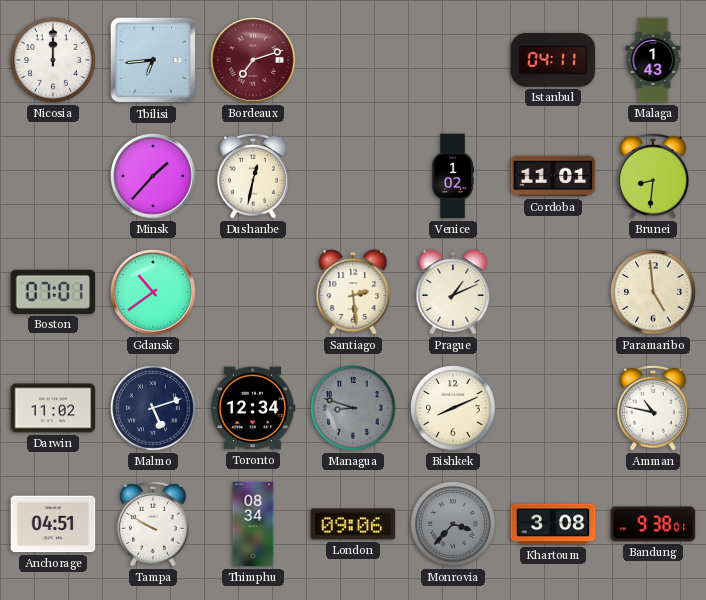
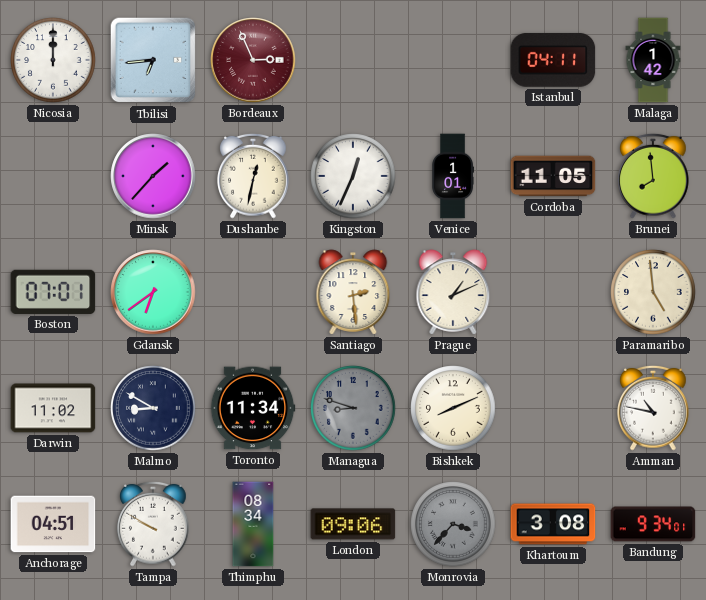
Bordeaux: 7:12 -> 2:56 (253, 60)
Malaga: 1:43 -> 1:42 (653, 60)
Kingston: none -> 12:34 (353, 176)
Venice: 1:02 -> 1:01 (452, 176)
Cordoba: 11:01 -> 11:05 (553, 176)
Brunei: 8:31 -> 7:59 (653, 176)
Gdansk: 10:39 -> 6:39 (153, 292)
Malmo: 5:12 -> 8:50 (153, 408)
Toronto: 12:34 -> 11:34 (253, 408)
Bandung: 9:38 -> 9:34 (653, 524)
